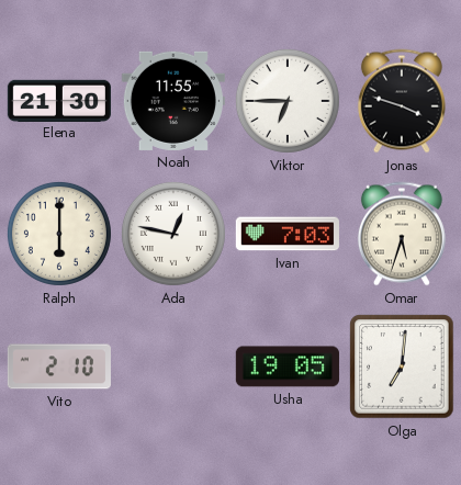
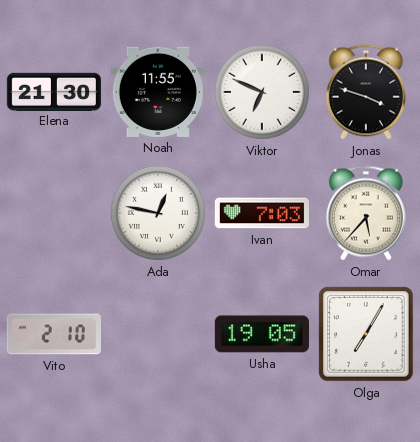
Viktor: 6:45 -> 6:49 (262, 92)
Ralph: 6:00 -> none (59, 234)
Omar: 5:33 -> 5:37 (366, 213)
Olga: 7:01 -> 7:05 (366, 334)
